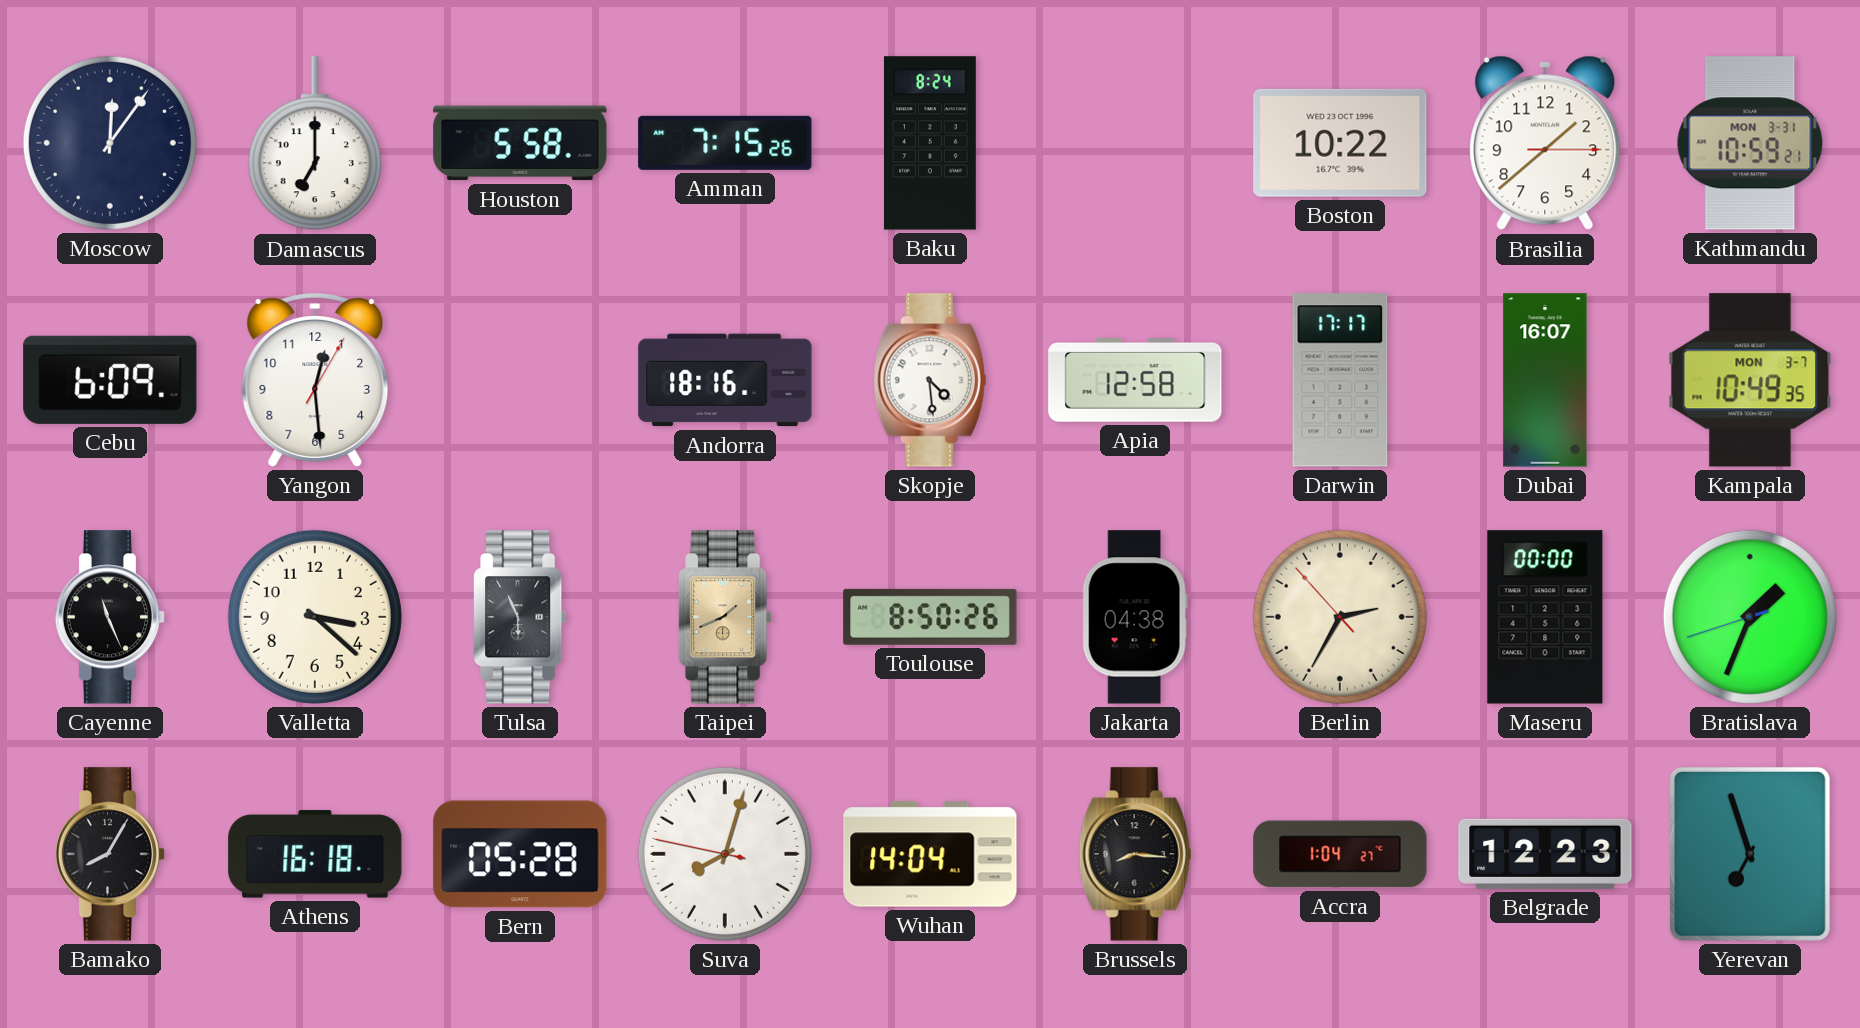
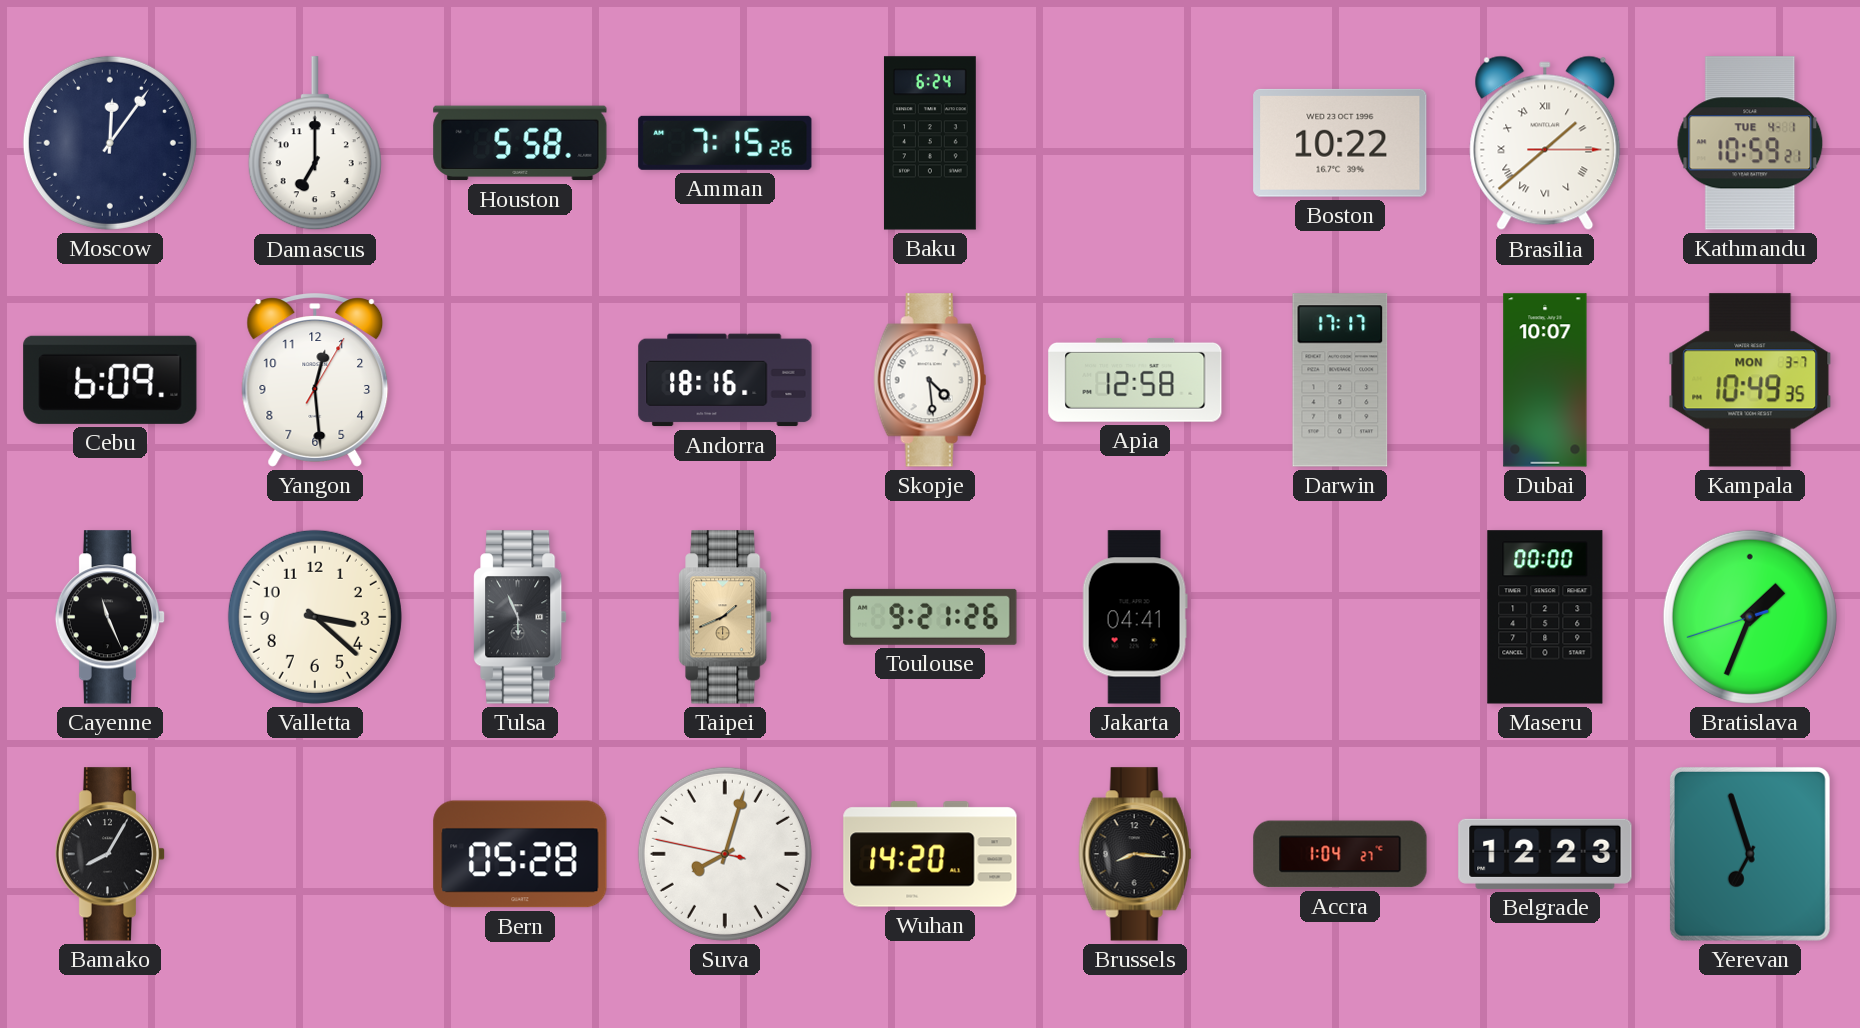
Baku: 8:24 -> 6:24 (930, 143)
Brasilia numerals: Arabic -> Roman (1545, 143)
Kathmandu date: MON 3-31 -> TUE 4-1 (1750, 143)
Dubai: 16:07 -> 10:07 (1545, 380)
Toulouse: 8:50 -> 9:21 (930, 617)
Jakarta: 04:38 -> 04:41 (1135, 617)
Berlin: 2:34 -> none (1340, 617)
Athens: 16:18 -> none (315, 854)
Wuhan: 14:04 -> 14:20 (930, 854)
